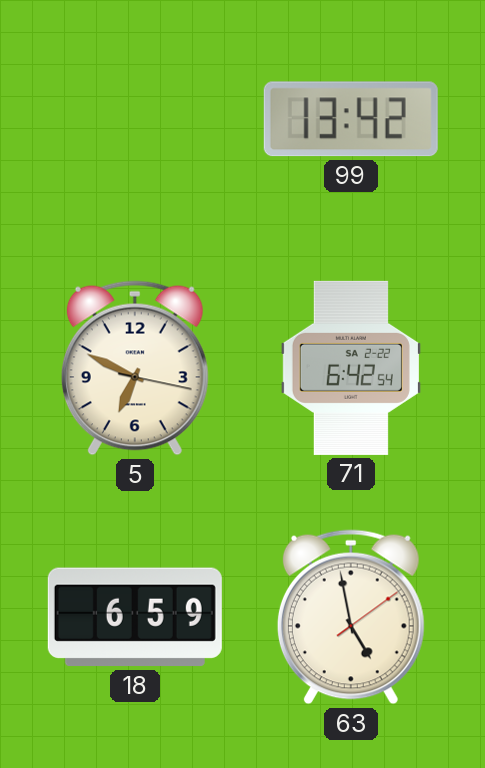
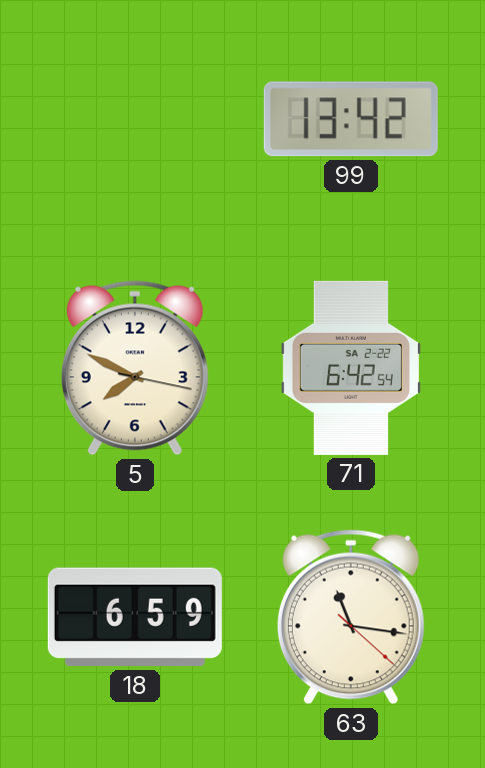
5: 6:49 -> 7:49 (135, 368)
63: 4:58 -> 11:16 (351, 617)
